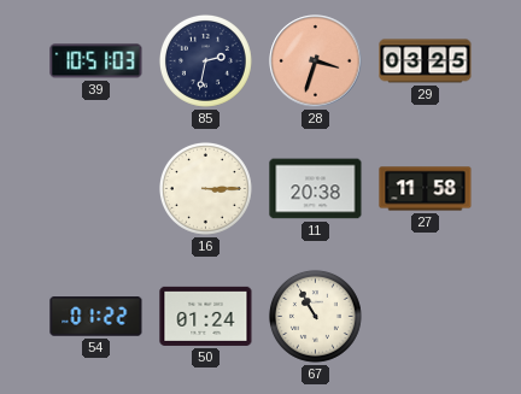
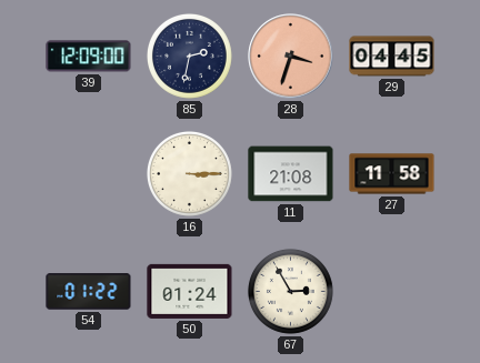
39: 10:51 -> 12:09 (89, 57)
29: 03:25 -> 04:45 (392, 57)
11: 20:38 -> 21:08 (291, 174)
67: 10:55 -> 2:55 (290, 291)
